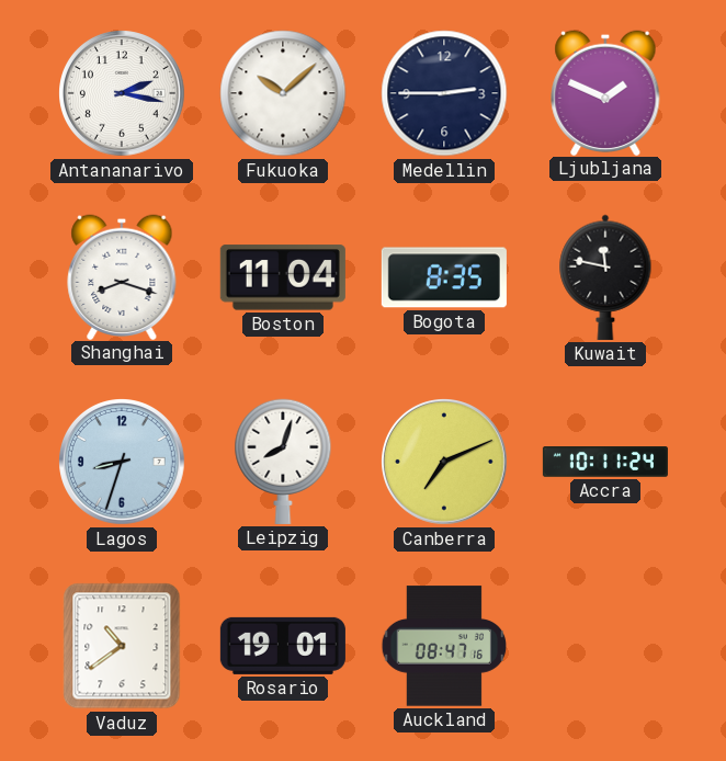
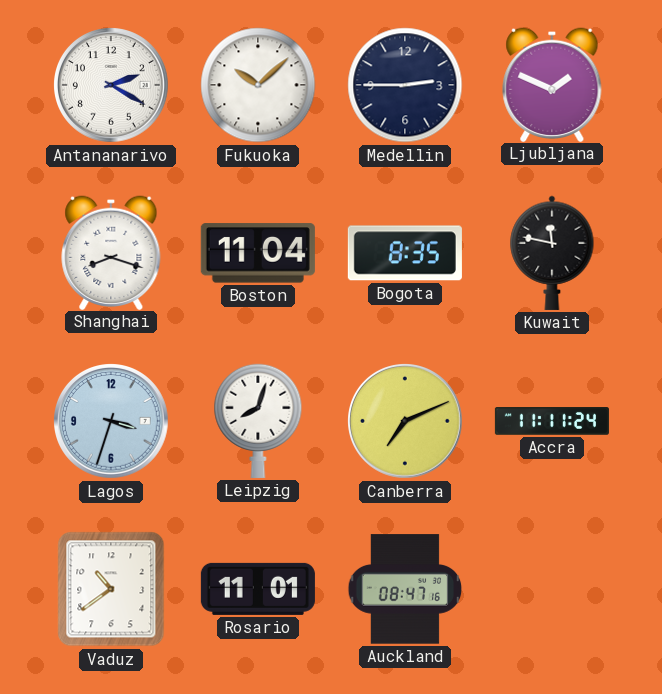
Antananarivo: 2:17 -> 2:20 (112, 86)
Lagos: 8:33 -> 3:33 (112, 422)
Accra: 10:11 -> 11:11 (552, 421)
Rosario: 19:01 -> 11:01 (258, 589)
